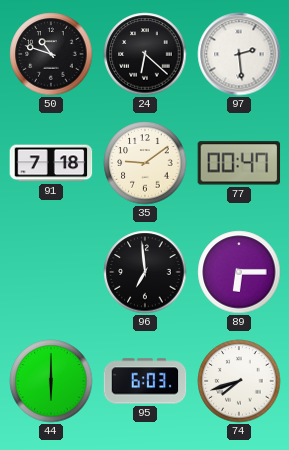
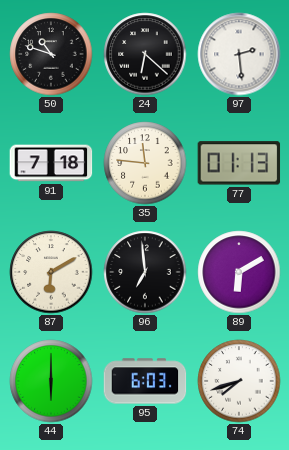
35: 9:09 -> 11:46 (145, 163)
77: 00:47 -> 01:13 (239, 163)
87: none -> 6:10 (51, 272)
89: 6:15 -> 6:10 (239, 272)
